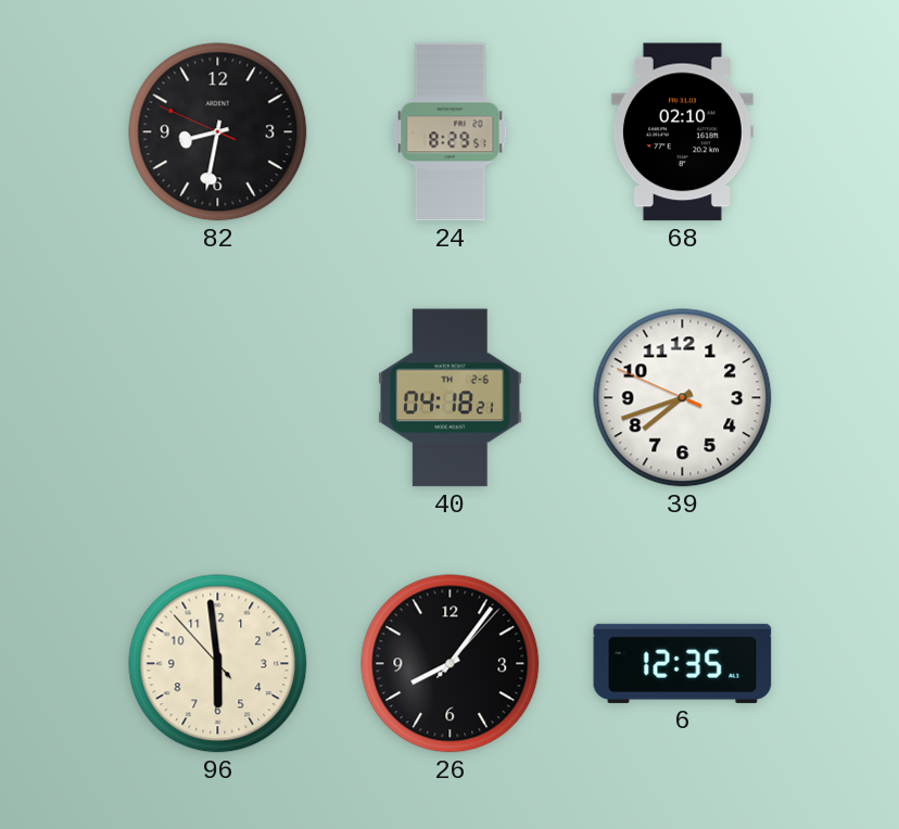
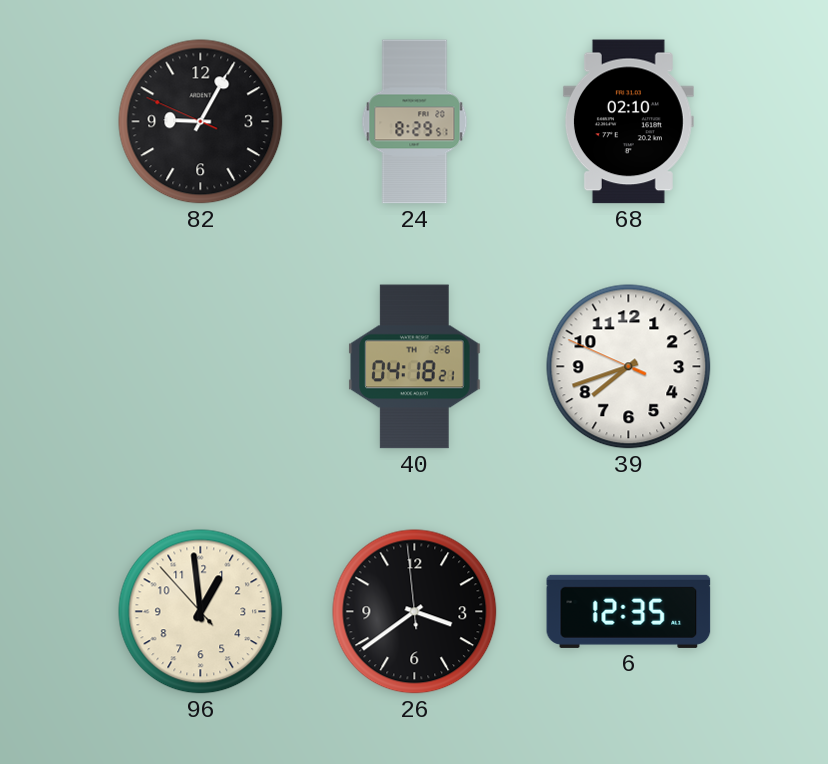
82: 8:31 -> 9:04 (201, 122)
96: 5:58 -> 12:58 (201, 612)
26: 8:06 -> 3:38 (415, 612)
